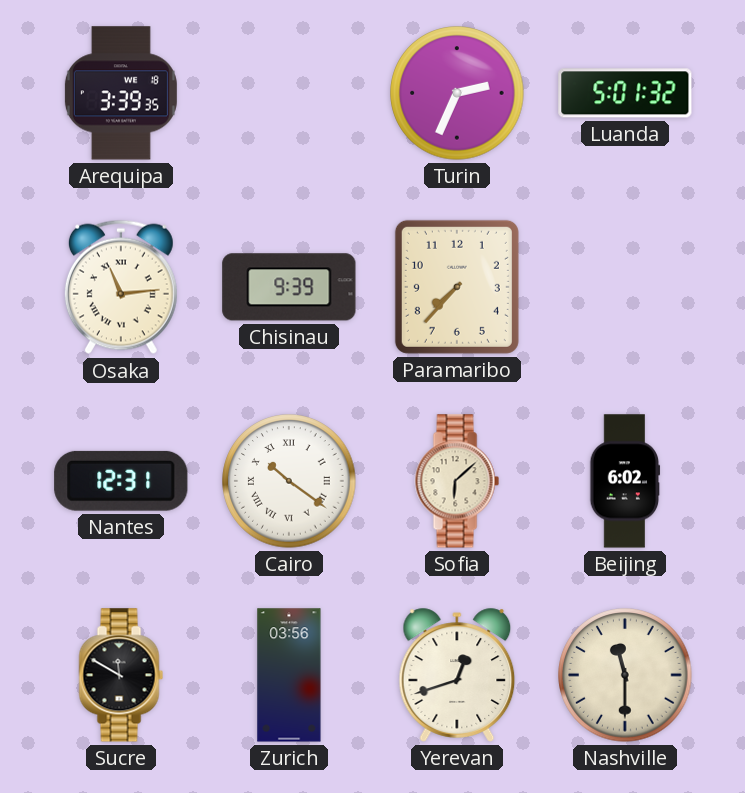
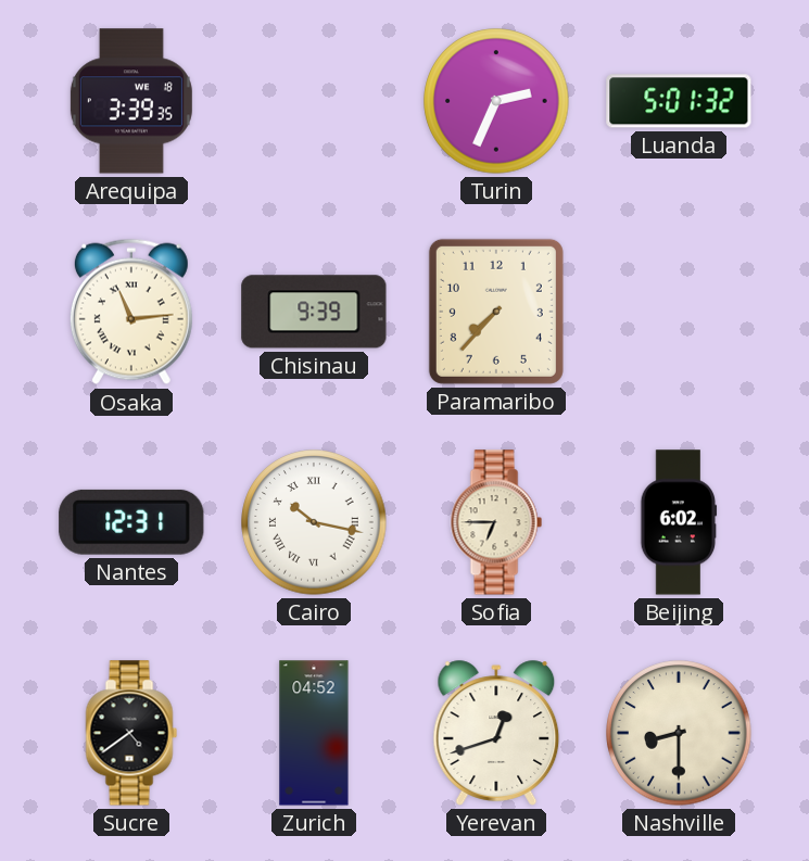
Cairo: 10:21 -> 10:17 (314, 522)
Sofia: 6:08 -> 6:45 (496, 522)
Sucre: 11:50 -> 4:39 (131, 733)
Zurich: 03:56 -> 04:52 (314, 733)
Nashville: 11:30 -> 8:30 (679, 733)
